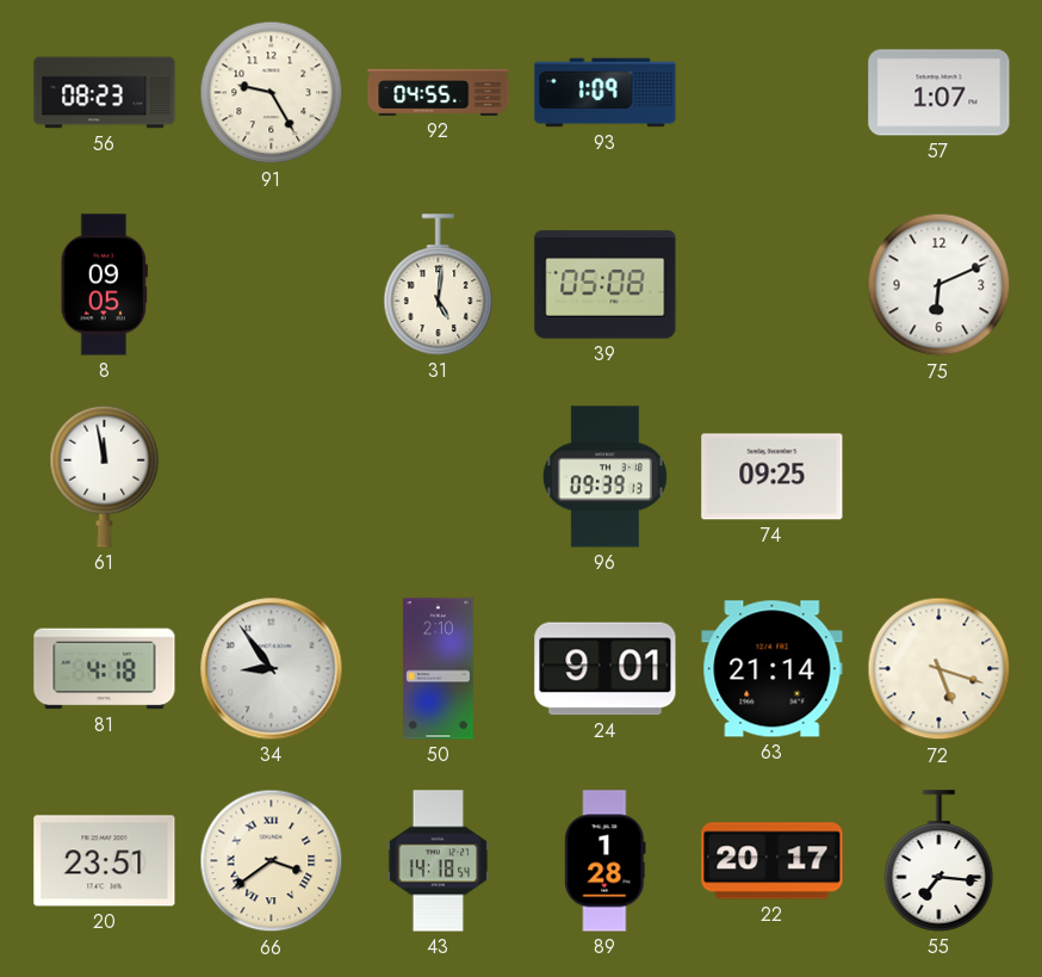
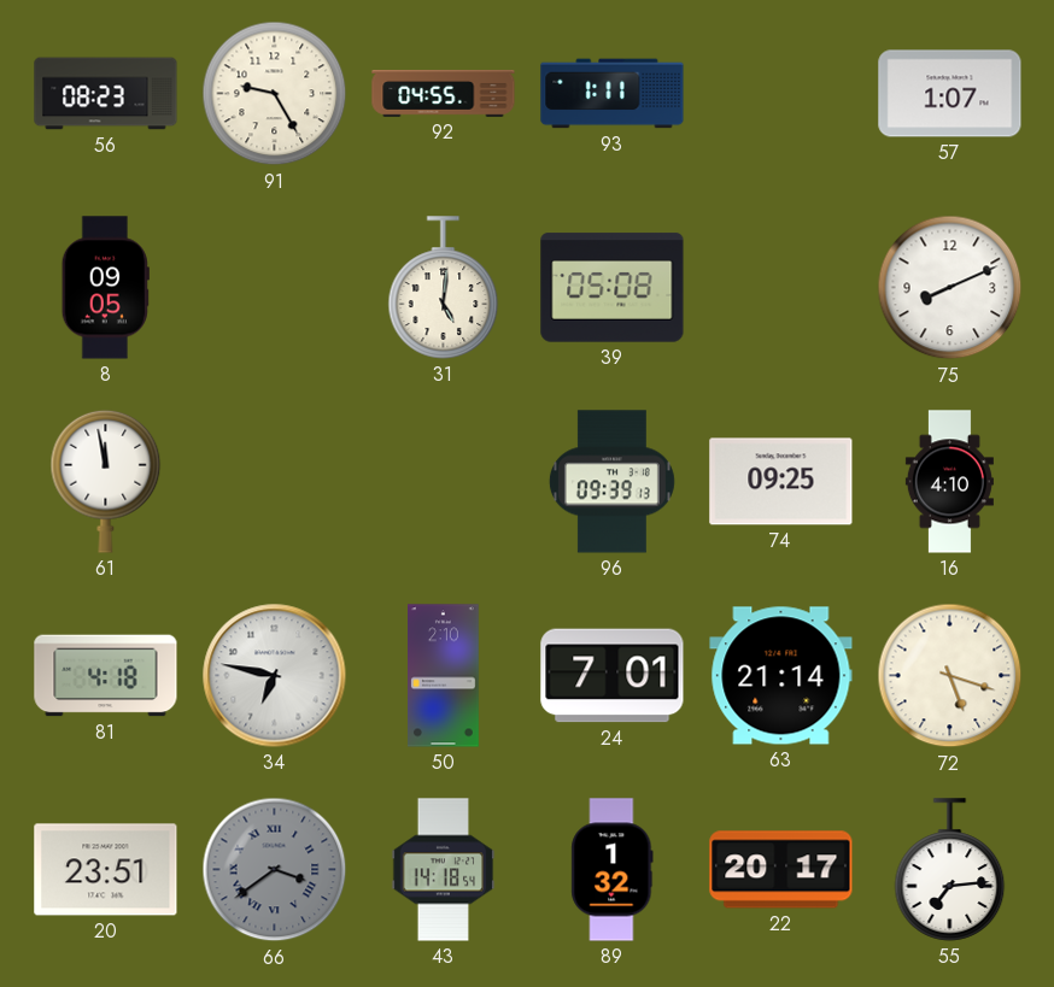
93: 1:09 -> 1:11 (613, 94)
75: 6:11 -> 8:11 (950, 288)
16: none -> 4:10 (949, 482)
34: 8:54 -> 6:47 (275, 676)
24: 9:01 -> 7:01 (613, 676)
66 dial: cream -> grey (275, 870)
89: 1:28 -> 1:32 (613, 870)
55: 7:16 -> 7:14 (950, 870)
